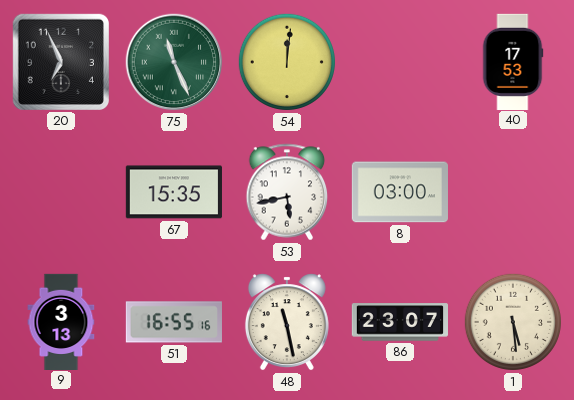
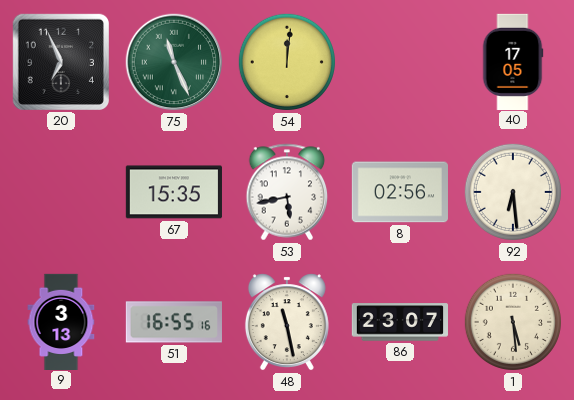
40: 17:53 -> 17:05 (513, 61)
8: 03:00 -> 02:56 (400, 192)
92: none -> 6:29 (513, 192)
